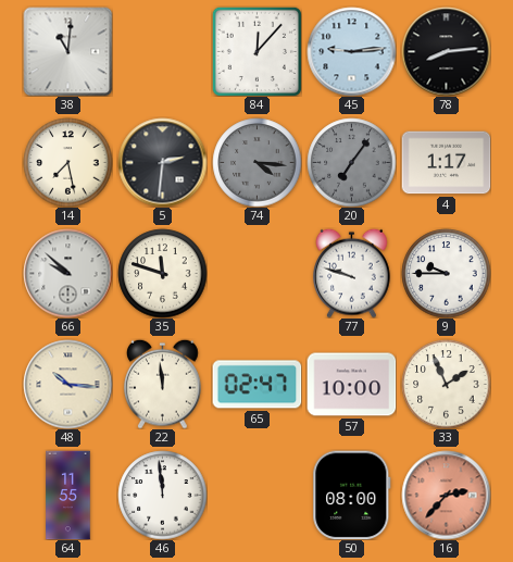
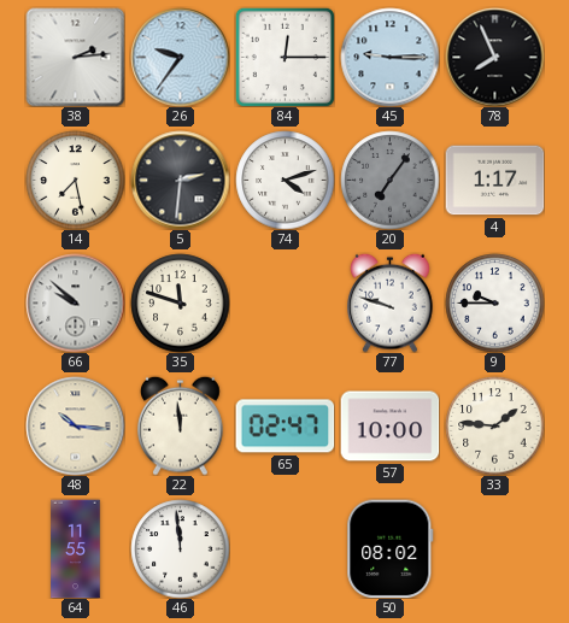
38: 11:01 -> 2:14 (75, 57)
26: none -> 9:36 (180, 57)
84: 12:07 -> 12:15 (284, 57)
45: 9:14 -> 9:15 (389, 57)
78: 8:14 -> 7:56 (494, 57)
74: 4:16 -> 4:12 (284, 180)
74 dial: grey -> white (284, 180)
33: 1:56 -> 1:46 (494, 425)
50: 08:00 -> 08:02 (391, 548)
16: 2:37 -> none (446, 495)
